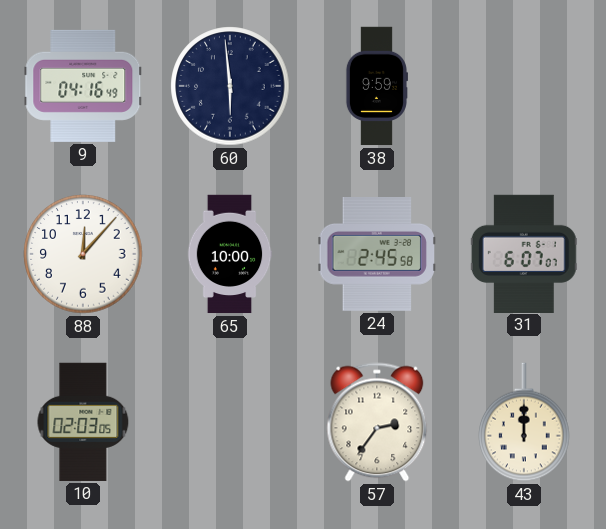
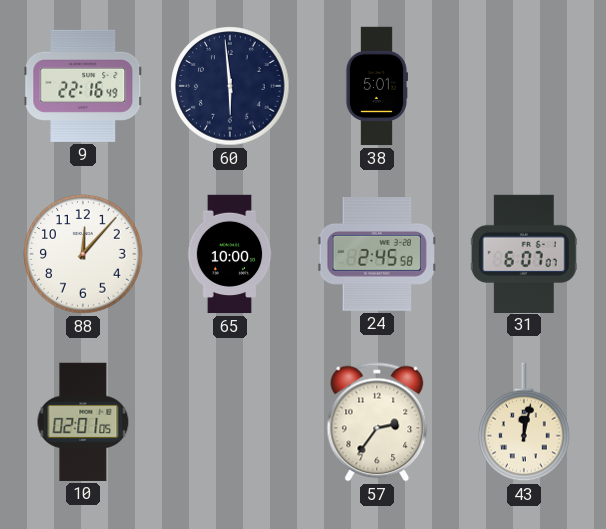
9: 04:16 -> 22:16 (83, 86)
38: 9:59 -> 5:01 (376, 86)
10: 02:03 -> 02:01 (83, 422)
43: 12:00 -> 12:02 (524, 422)
